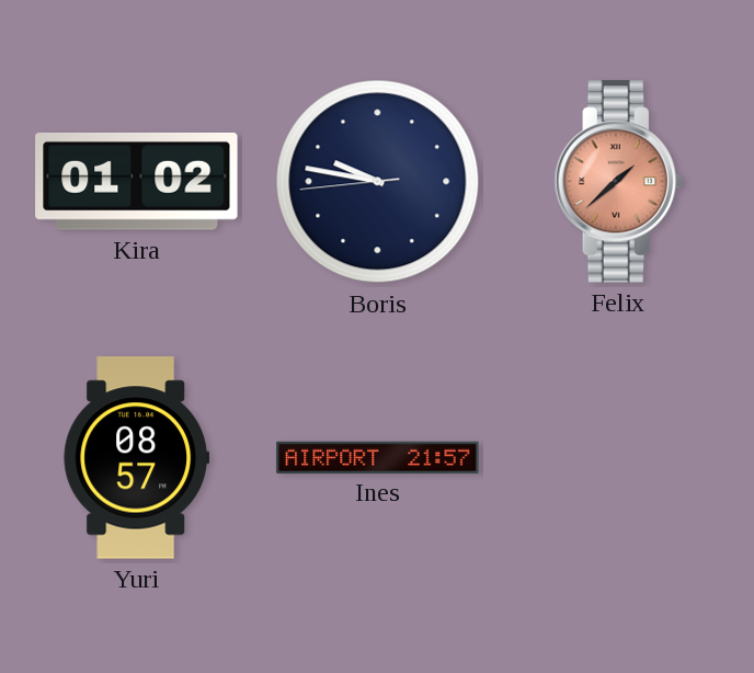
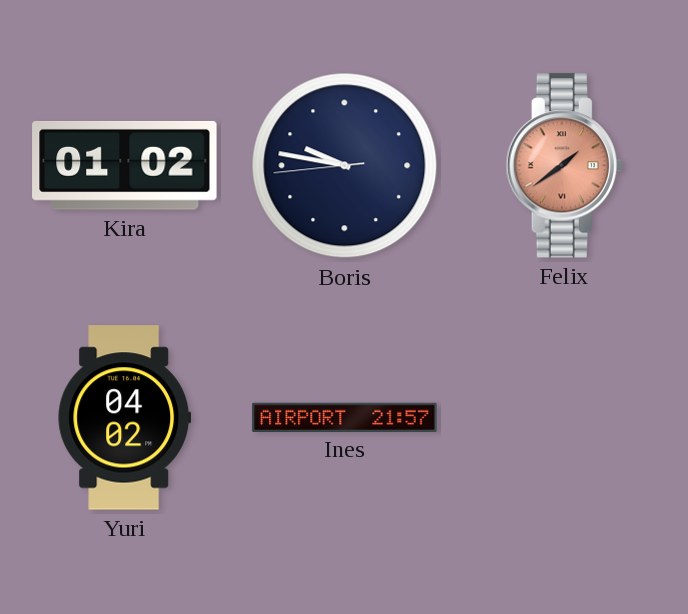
Felix: 1:38 -> 1:39 (564, 166)
Yuri: 08:57 -> 04:02 (125, 418)
